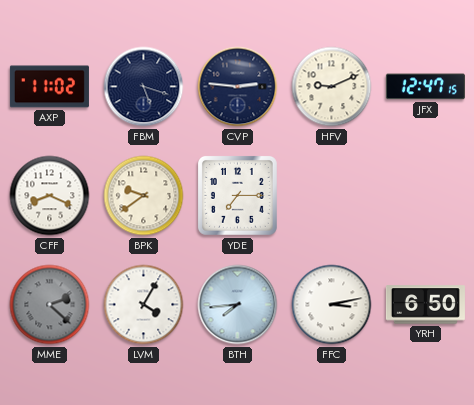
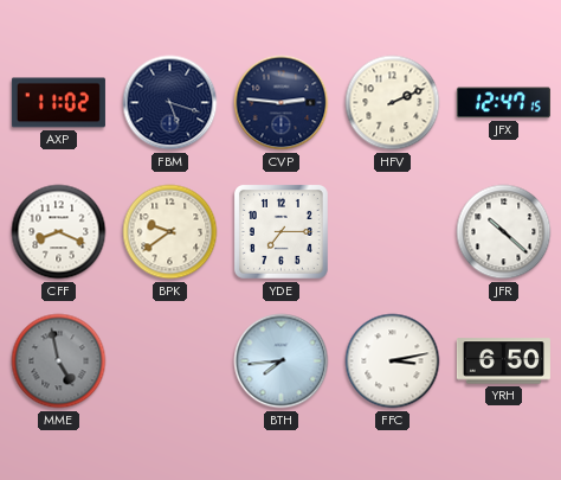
HFV: 9:11 -> 2:11 (393, 103)
JFR: none -> 10:22 (504, 232)
MME: 2:22 -> 4:58 (59, 361)
LVM: 4:05 -> none (144, 305)
